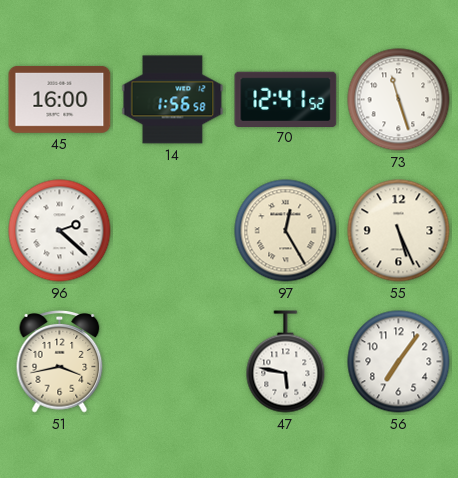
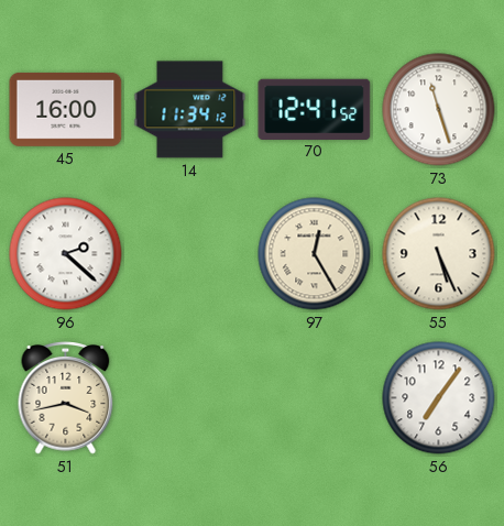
14: 1:56 -> 11:34 (190, 110)
47: 5:47 -> none (286, 362)
